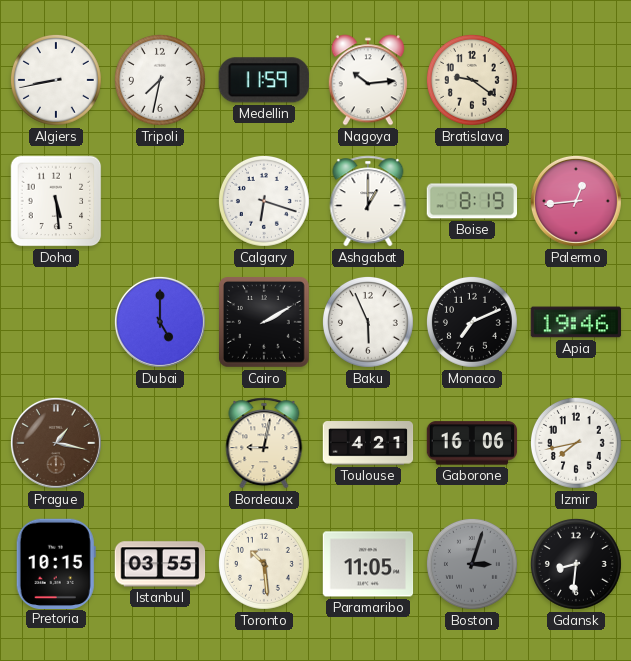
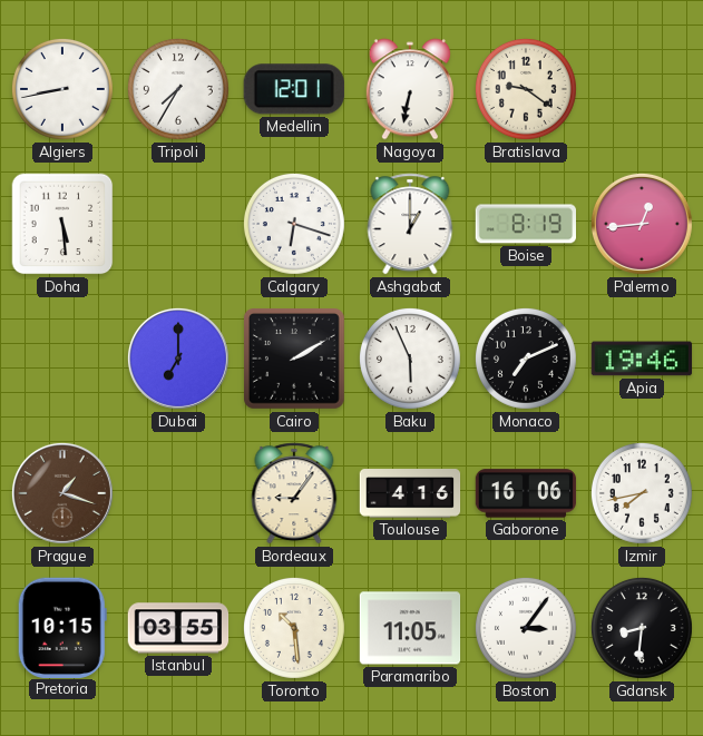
Tripoli: 7:32 -> 7:35 (178, 89)
Medellin: 11:59 -> 12:01 (294, 89)
Nagoya: 10:14 -> 6:32 (410, 89)
Dubai: 5:00 -> 7:00 (178, 359)
Prague: 1:17 -> 1:18 (62, 493)
Bordeaux: 9:02 -> 9:06 (294, 493)
Toulouse: 4:21 -> 4:16 (410, 493)
Boston: 3:03 -> 3:06 (526, 628)
Boston dial: grey -> white (526, 628)
